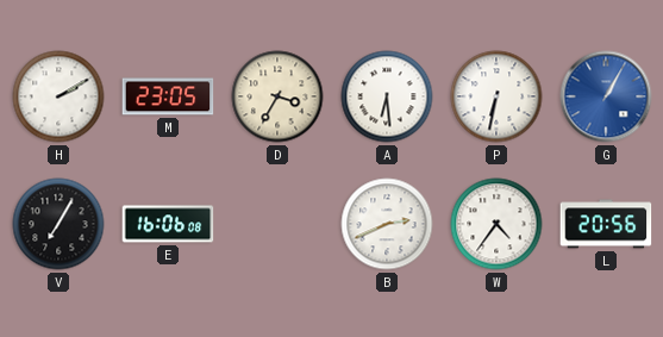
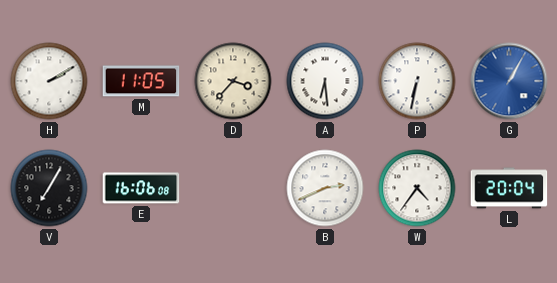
M: 23:05 -> 11:05 (141, 81)
D: 3:35 -> 3:37 (233, 81)
L: 20:56 -> 20:04 (509, 188)
